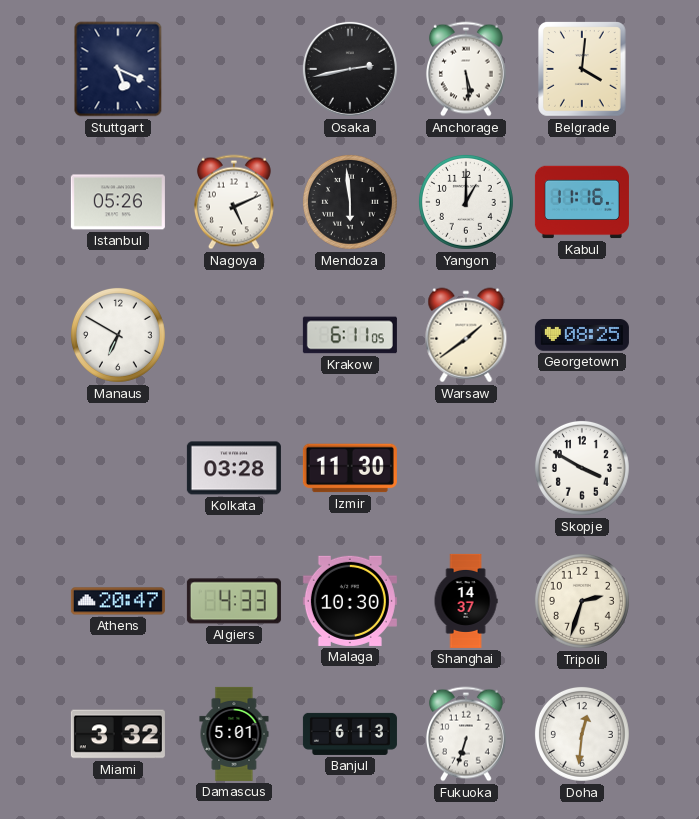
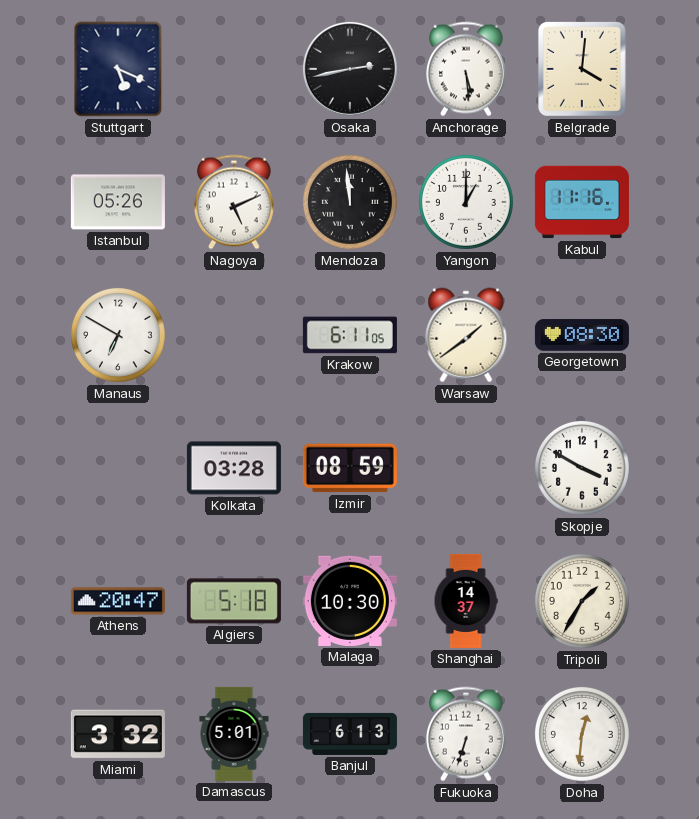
Mendoza: 5:59 -> 11:59 (350, 202)
Georgetown: 08:25 -> 08:30 (582, 335)
Izmir: 11:30 -> 08:59 (350, 468)
Algiers: 4:33 -> 5:18 (234, 601)
Tripoli: 2:33 -> 1:35 (582, 601)
